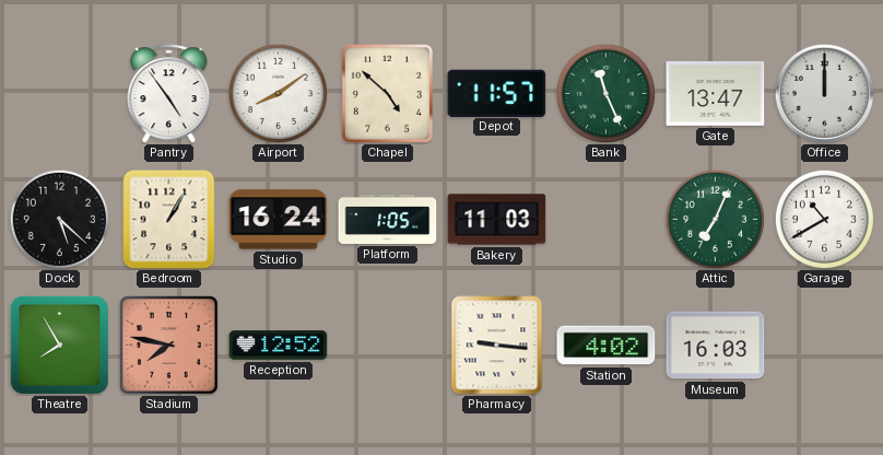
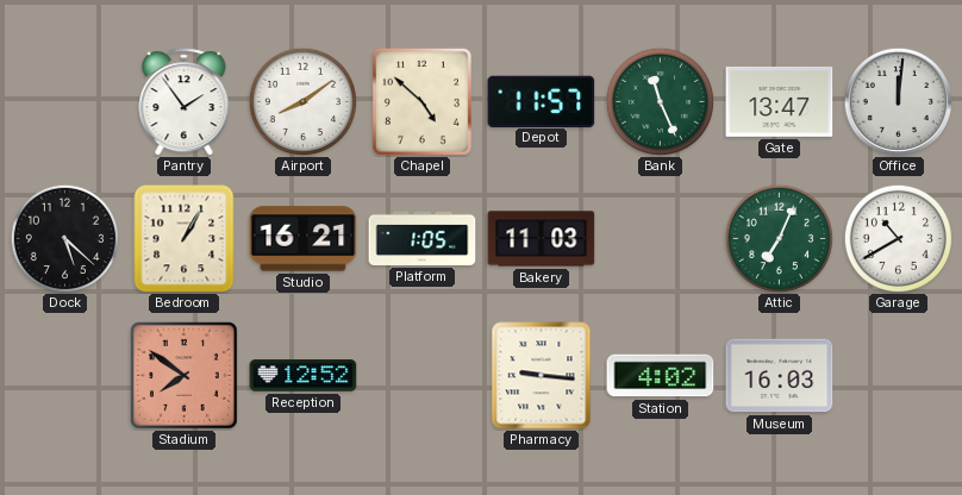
Pantry: 4:54 -> 1:54 (185, 102)
Office: 12:00 -> 12:01 (898, 101)
Studio: 16:24 -> 16:21 (304, 239)
Theatre: 7:55 -> none (59, 345)
Stadium: 7:47 -> 7:51 (185, 376)
